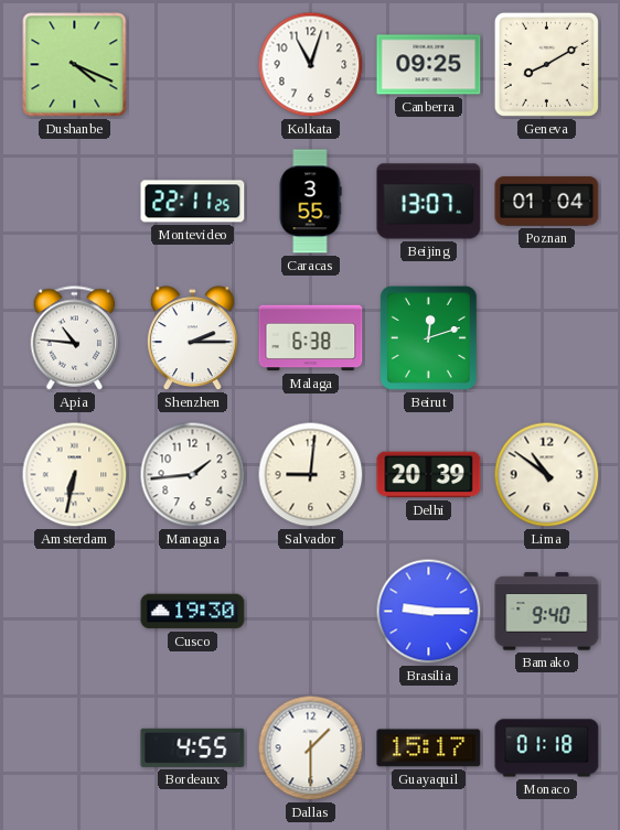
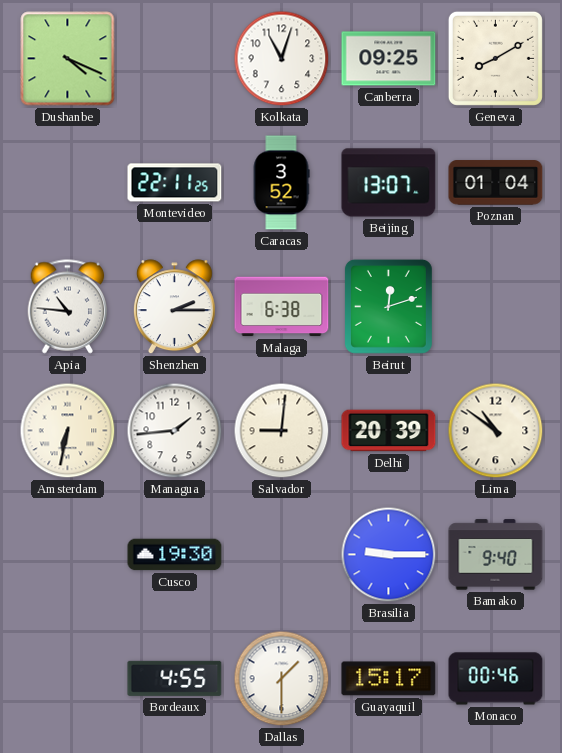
Caracas: 3:55 -> 3:52 (281, 183)
Monaco: 01:18 -> 00:46 (496, 679)
